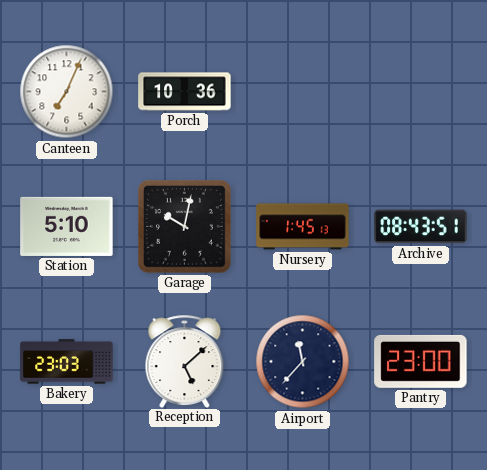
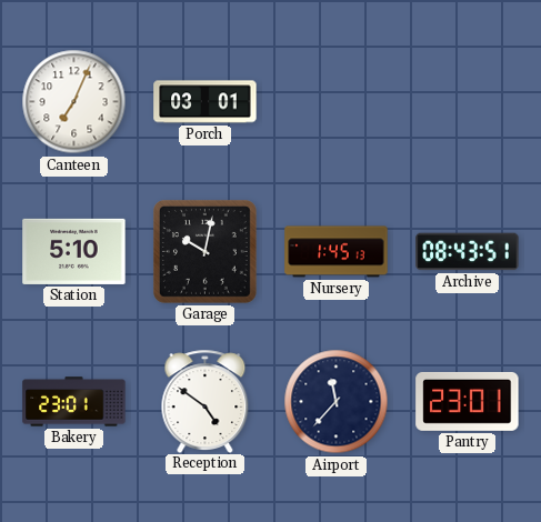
Porch: 10:36 -> 03:01 (206, 102)
Bakery: 23:03 -> 23:01 (74, 402)
Reception: 5:08 -> 4:51 (206, 401)
Pantry: 23:00 -> 23:01 (468, 401)
